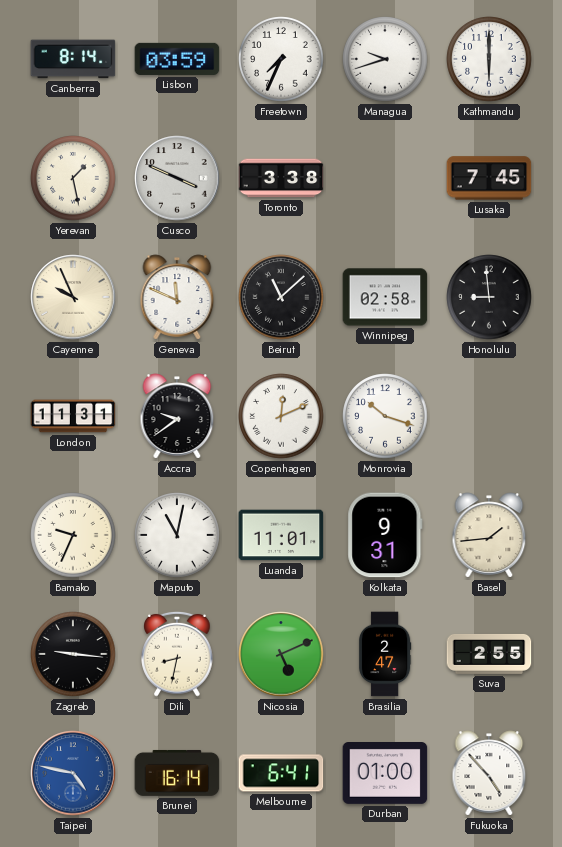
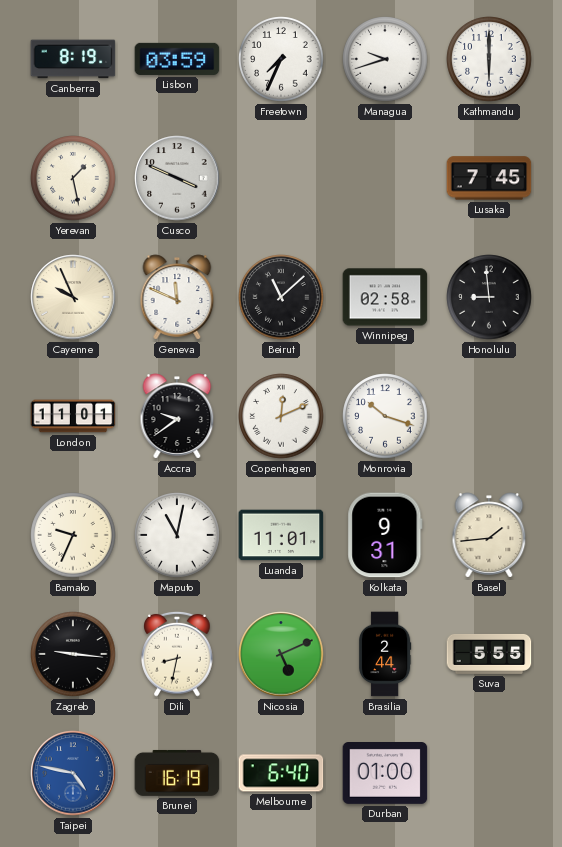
Canberra: 8:14 -> 8:19 (73, 59)
Toronto: 3:38 -> none (281, 178)
London: 11:31 -> 11:01 (73, 416)
Brasilia: 2:47 -> 2:44 (385, 654)
Suva: 2:55 -> 5:55 (489, 654)
Brunei: 16:14 -> 16:19 (177, 773)
Melbourne: 6:41 -> 6:40 (281, 773)
Fukuoka: 4:53 -> none (489, 773)
